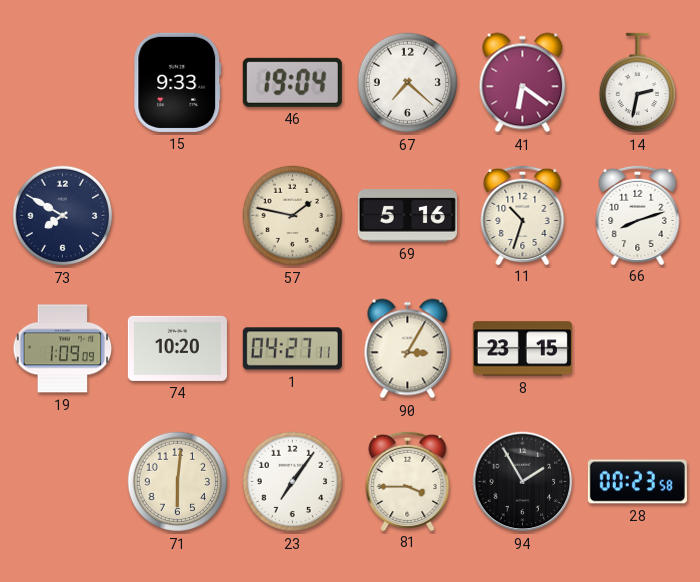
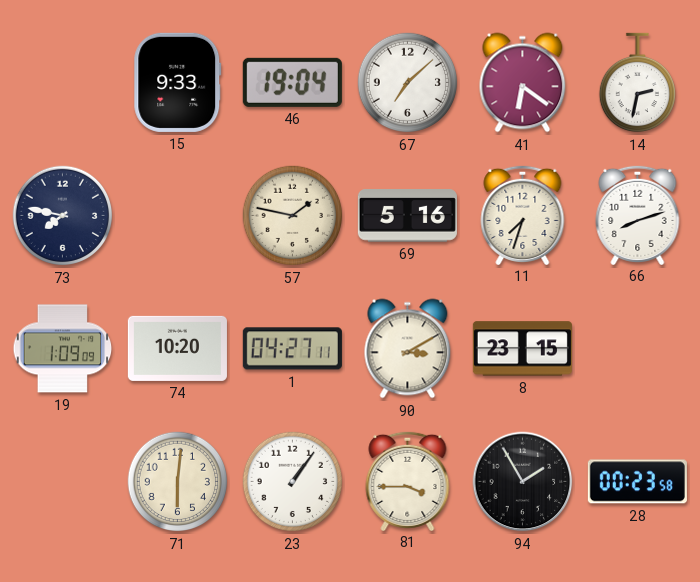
67: 7:22 -> 7:08 (408, 83)
73: 7:50 -> 7:47 (63, 216)
11: 10:33 -> 7:33 (523, 214)
90: 3:05 -> 3:10 (408, 349)
23: 7:06 -> 1:06 (293, 482)
